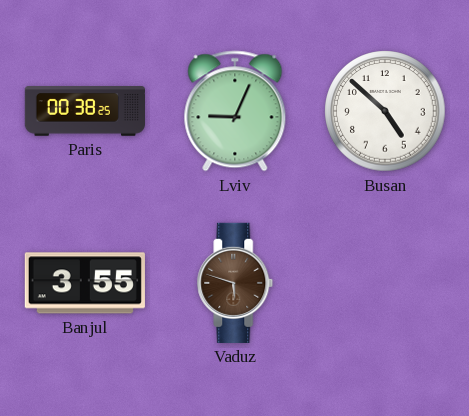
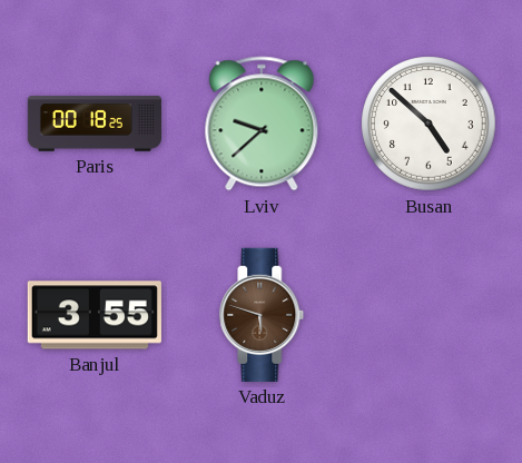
Paris: 00:38 -> 00:18 (93, 124)
Lviv: 9:04 -> 9:38 (262, 124)
